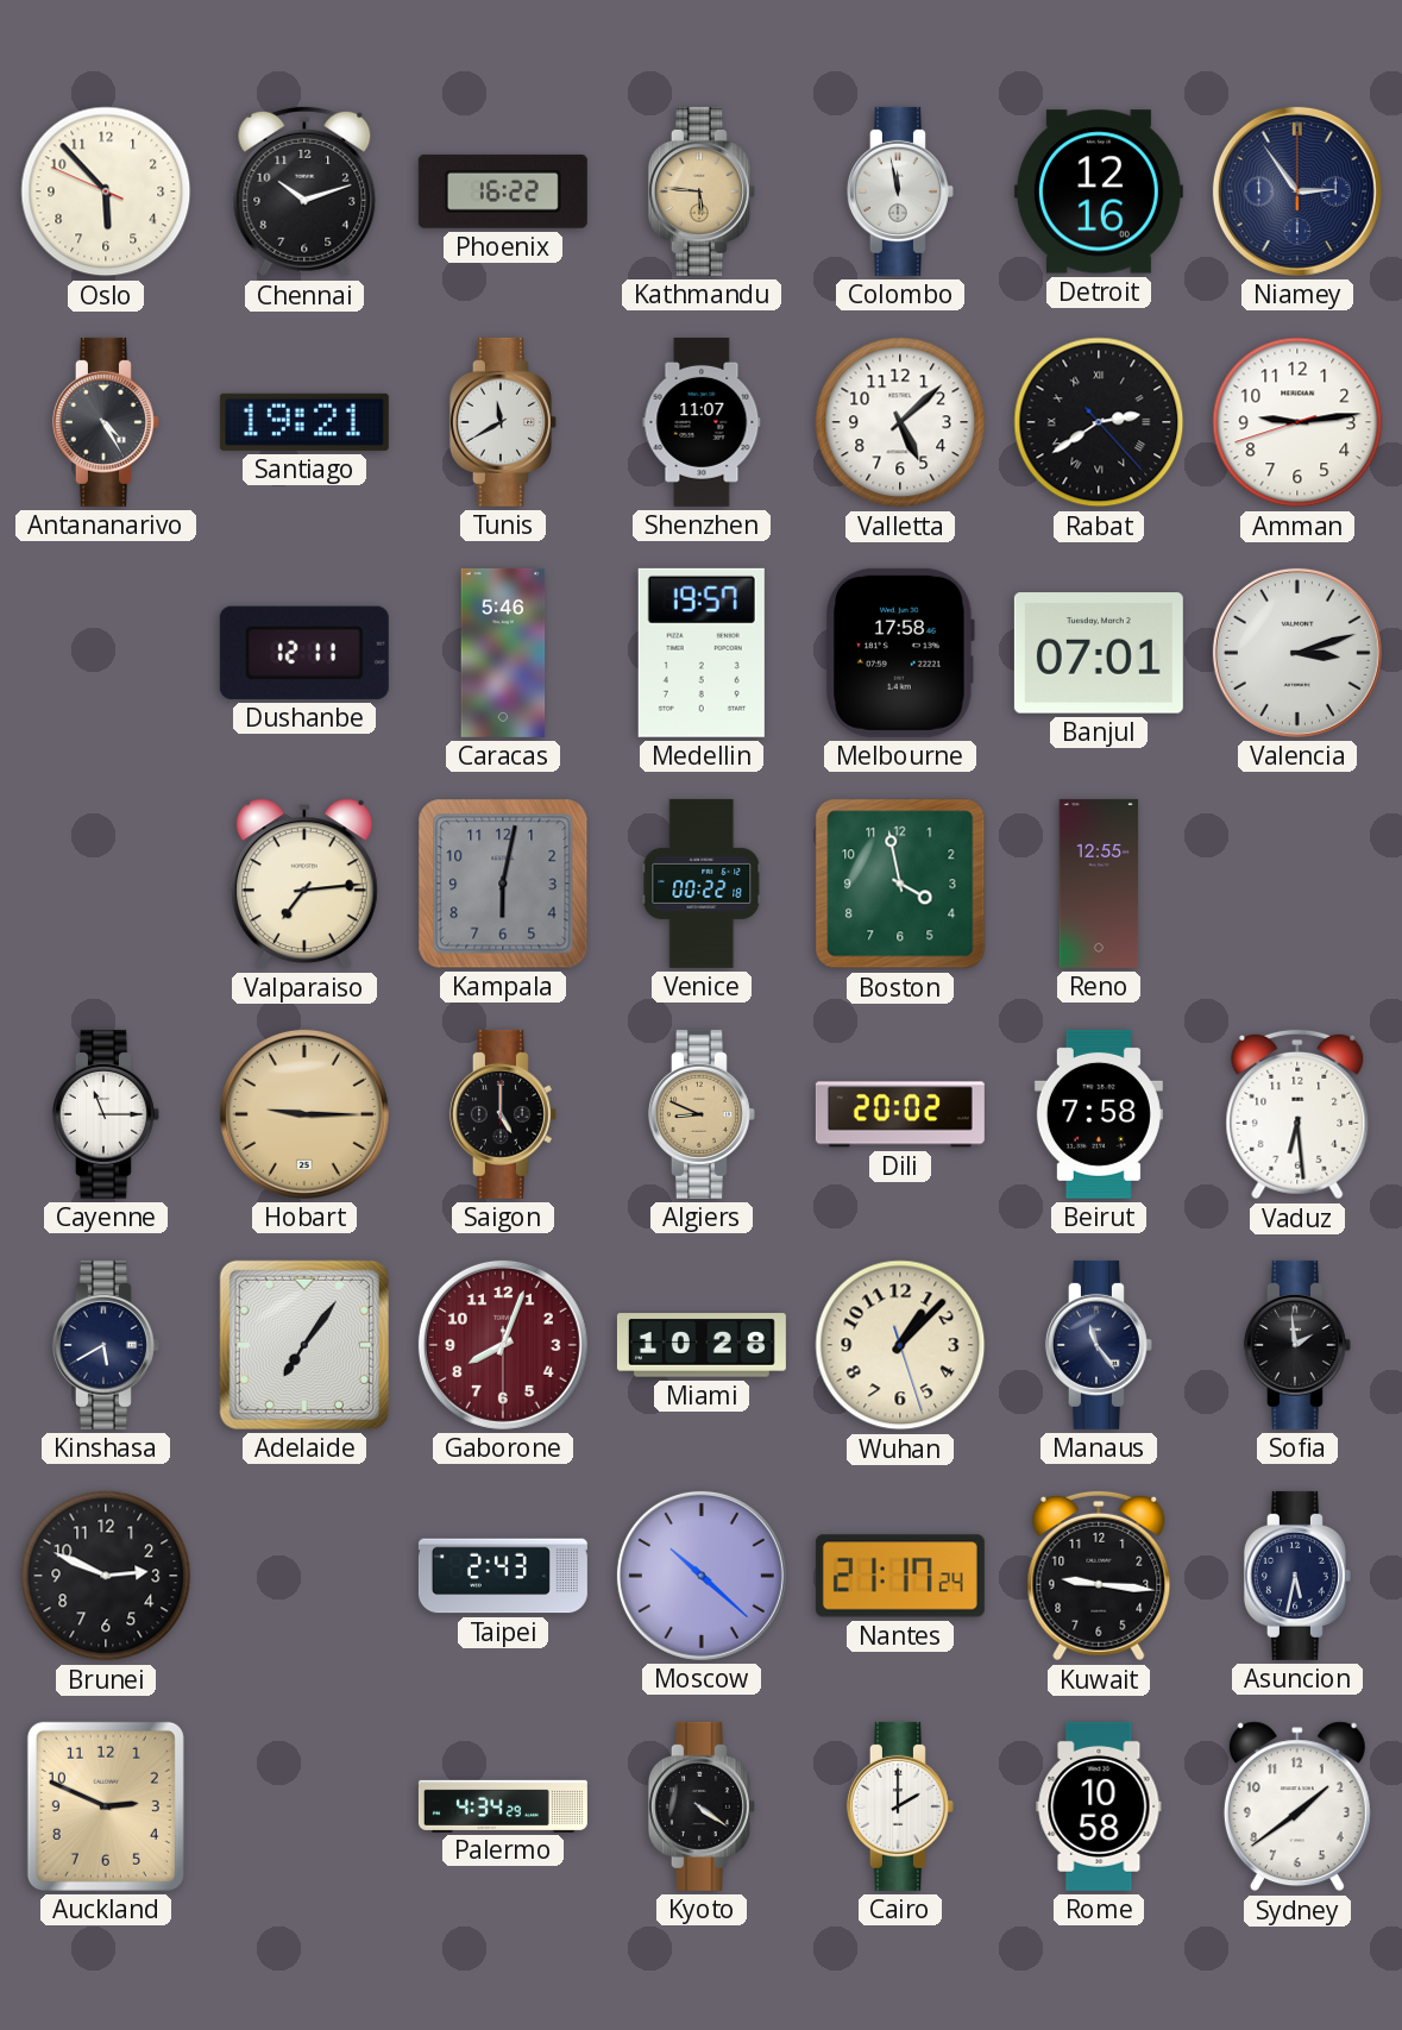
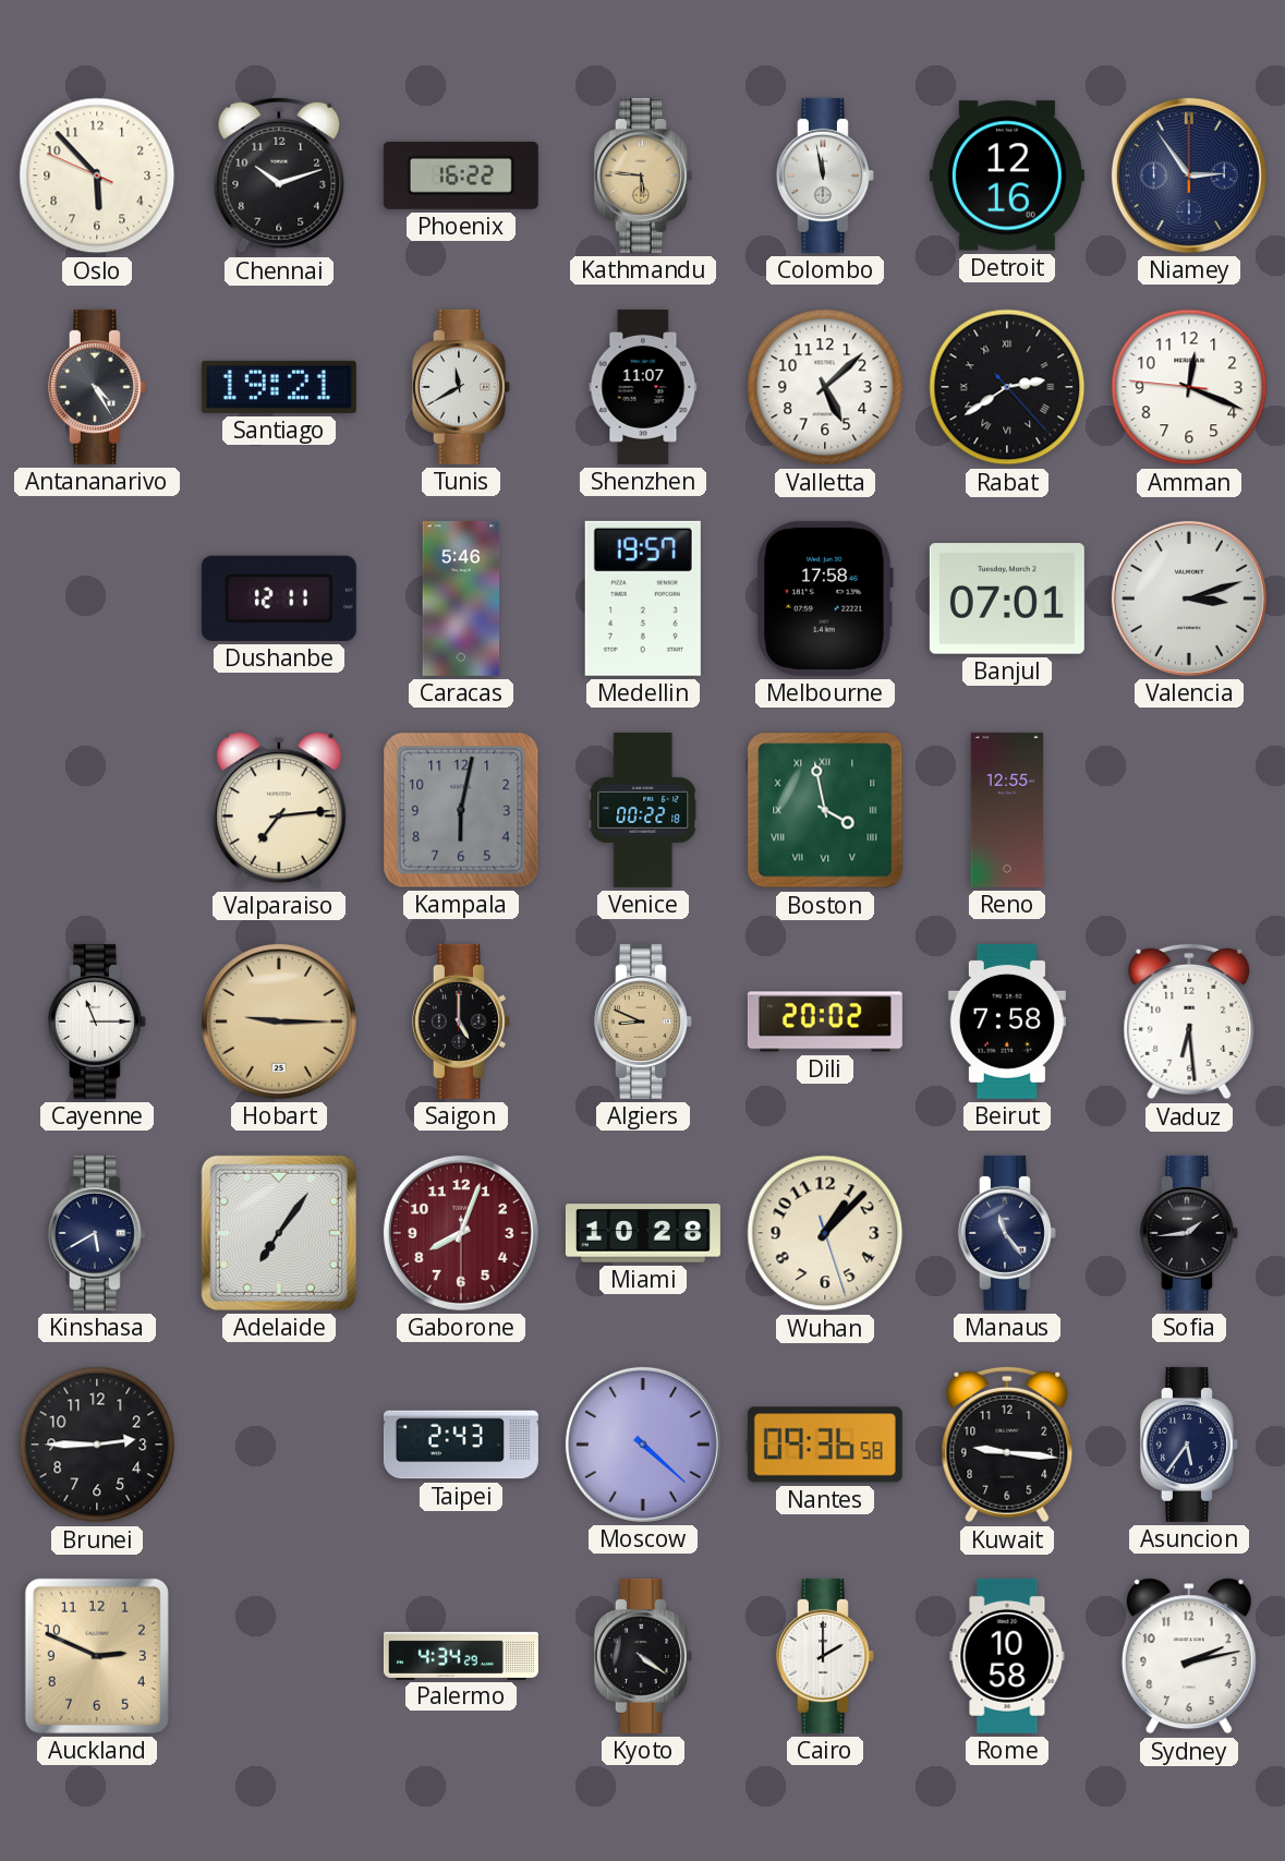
Amman: 9:13 -> 12:18 (1189, 387)
Boston numerals: Arabic -> Roman (825, 810)
Sofia: 1:59 -> 1:44 (1189, 1233)
Brunei: 2:49 -> 2:45 (97, 1445)
Moscow: 10:22 -> 4:22 (643, 1445)
Nantes: 21:17 -> 09:36 (825, 1445)
Asuncion: 5:32 -> 5:36 (1189, 1445)
Sydney: 1:39 -> 2:13 (1189, 1656)
